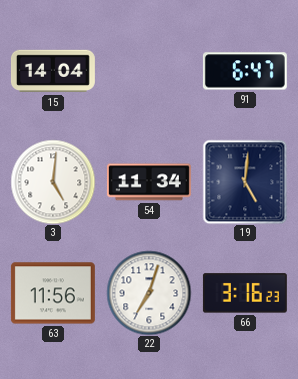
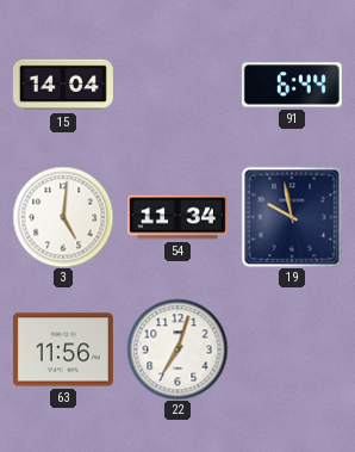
91: 6:47 -> 6:44 (292, 85)
19: 5:01 -> 9:58 (292, 217)
66: 3:16 -> none (245, 293)
